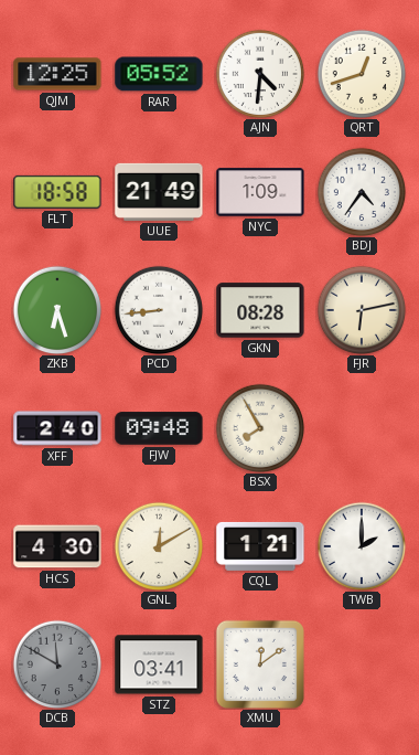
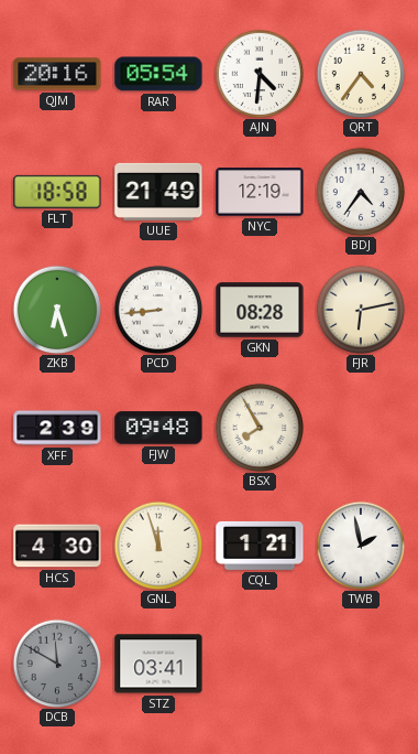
QJM: 12:25 -> 20:16 (57, 74)
RAR: 05:52 -> 05:54 (158, 74)
QRT: 12:42 -> 4:36 (361, 74)
NYC: 1:09 -> 12:19 (260, 192)
XFF: 2:40 -> 2:39 (57, 428)
GNL: 12:10 -> 11:57 (158, 546)
TWB: 2:00 -> 1:58 (361, 546)
XMU: 12:09 -> none (260, 664)
